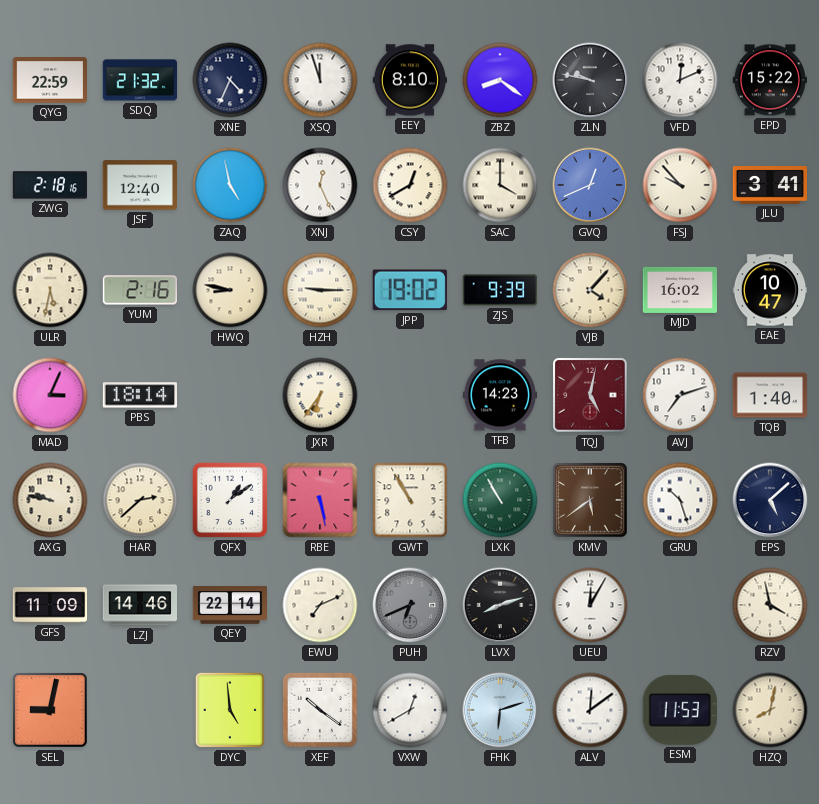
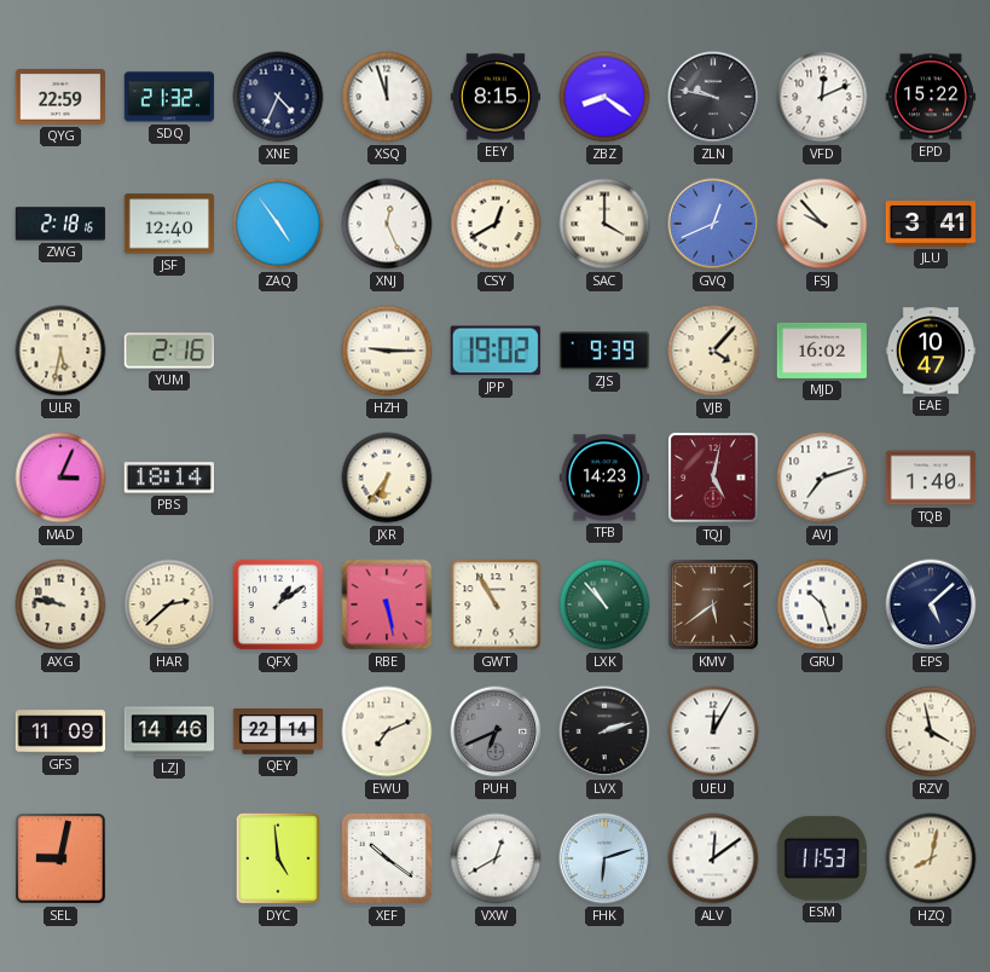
EEY: 8:10 -> 8:15 (494, 97)
ZAQ: 4:58 -> 4:54 (278, 224)
HWQ: 8:47 -> none (230, 290)
LXK: 10:55 -> 10:53 (604, 604)
LVX: 8:12 -> 2:12 (604, 731)
